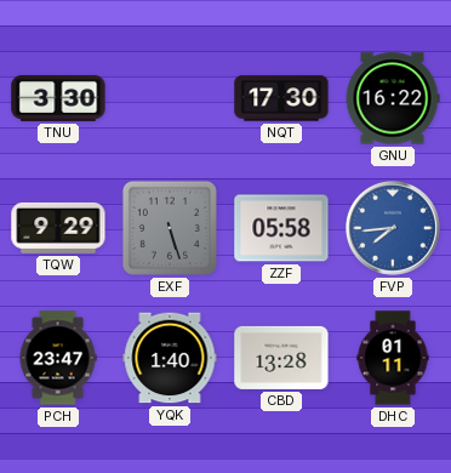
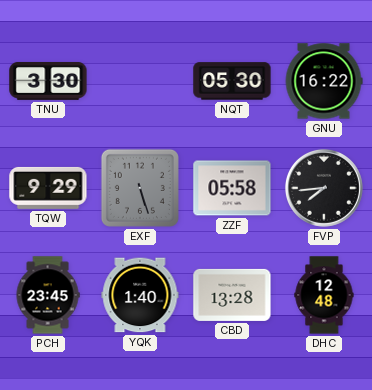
NQT: 17:30 -> 05:30 (232, 81)
FVP dial: blue -> black (324, 188)
PCH: 23:47 -> 23:45 (48, 295)
DHC: 01:11 -> 12:48 (324, 295)
